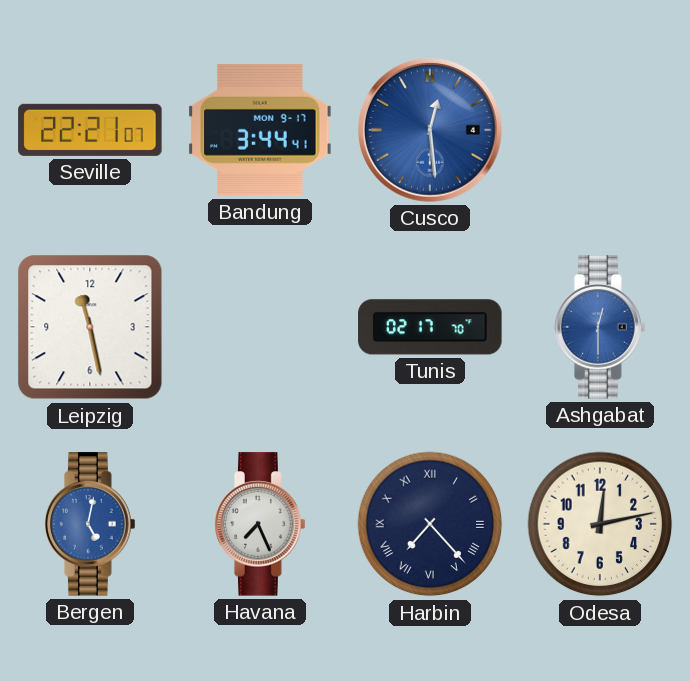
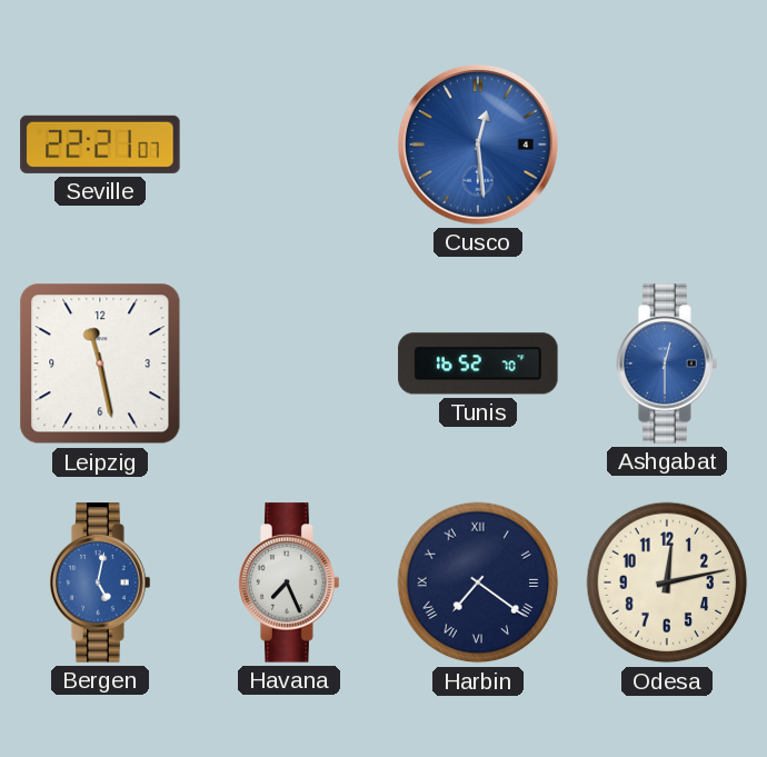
Bandung: 3:44 -> none (260, 130)
Tunis: 02:17 -> 16:52 (478, 363)
Harbin: 7:23 -> 7:21 (478, 582)
